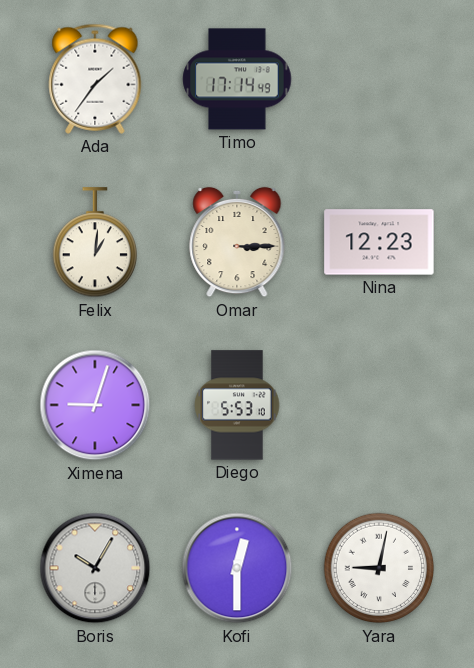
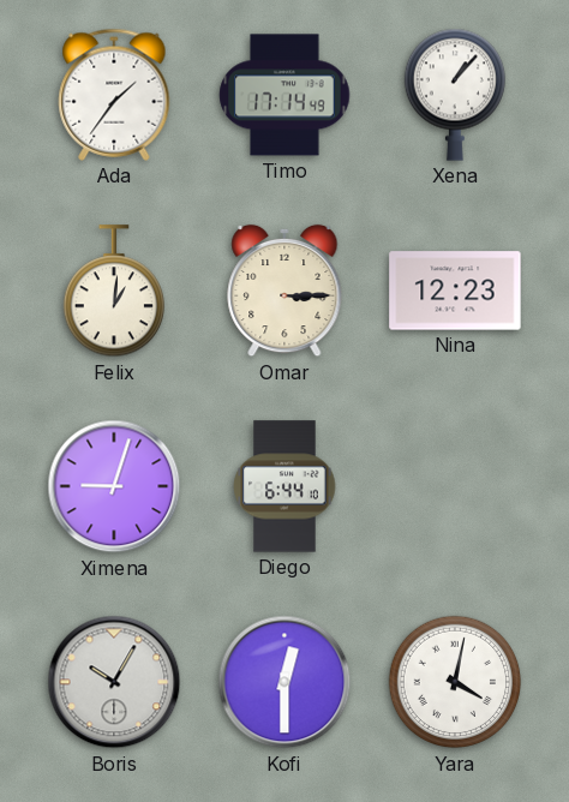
Xena: none -> 1:07 (454, 95)
Diego: 5:53 -> 6:44 (284, 486)
Yara: 9:02 -> 4:02 (455, 682)
